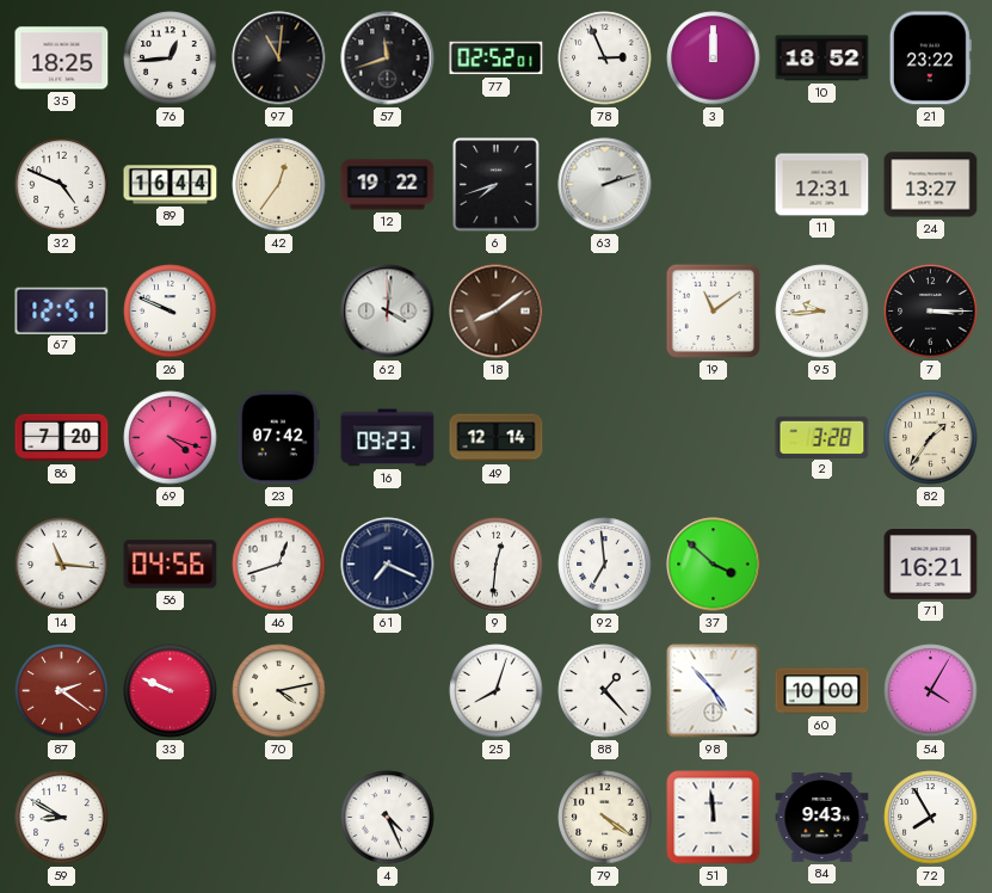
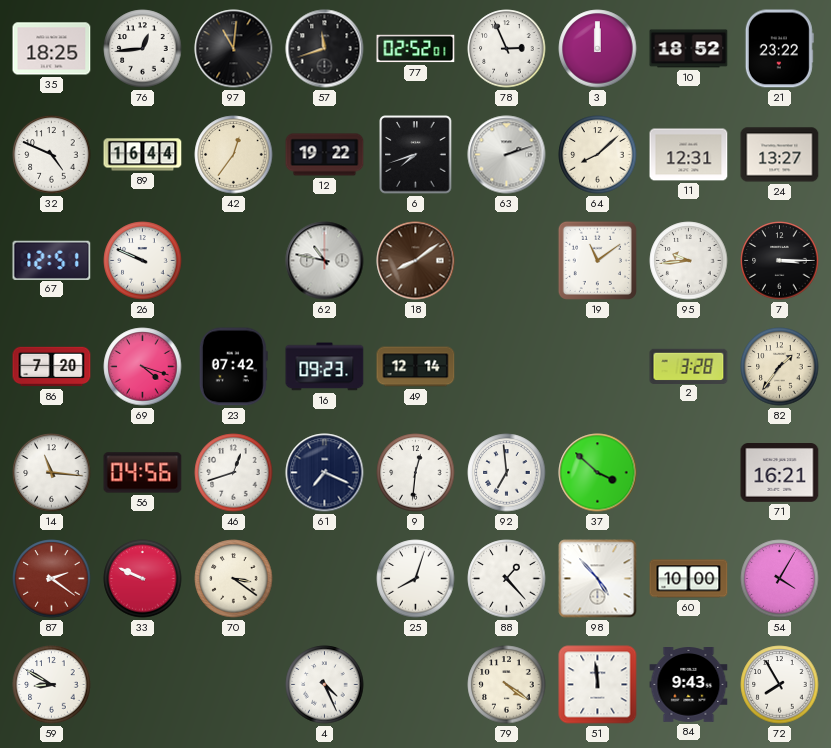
64: none -> 8:08 (598, 155)
62: 4:01 -> 10:47 (325, 261)
70: 4:13 -> 3:21 (234, 579)
